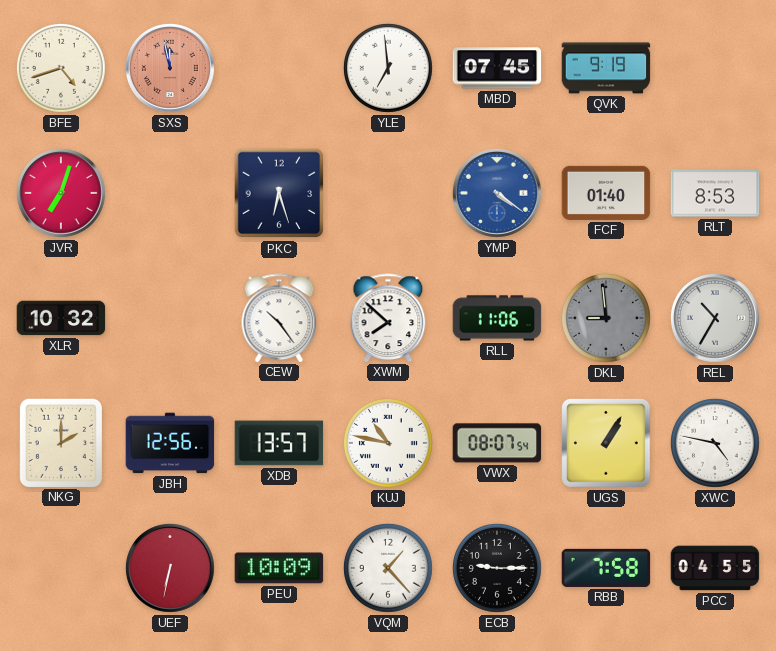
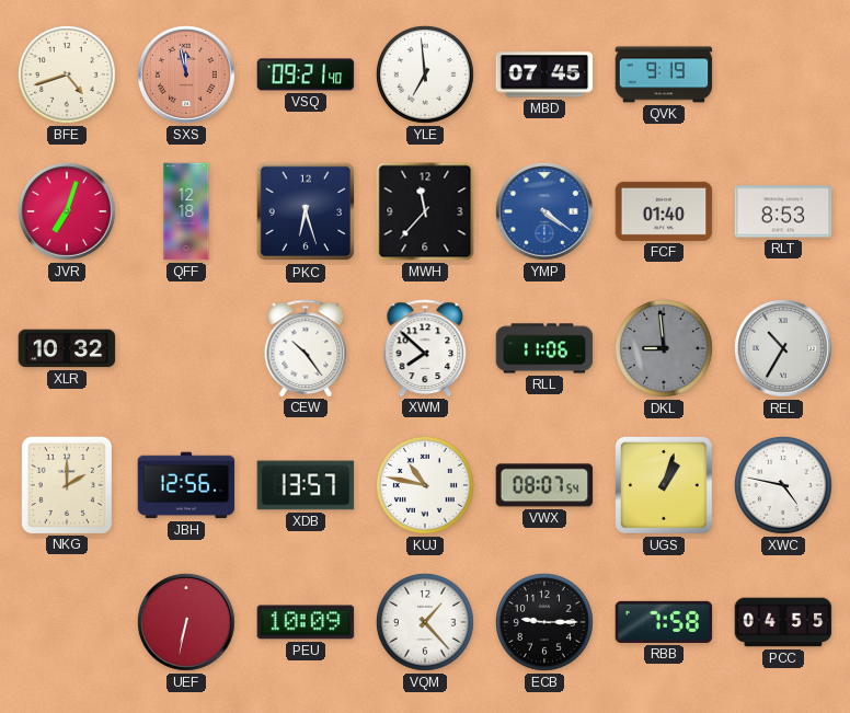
VSQ: none -> 09:21 (306, 74)
QFF: none -> 12:18 (186, 211)
MWH: none -> 11:37 (425, 211)
UGS: 1:05 -> 1:03 (665, 486)
